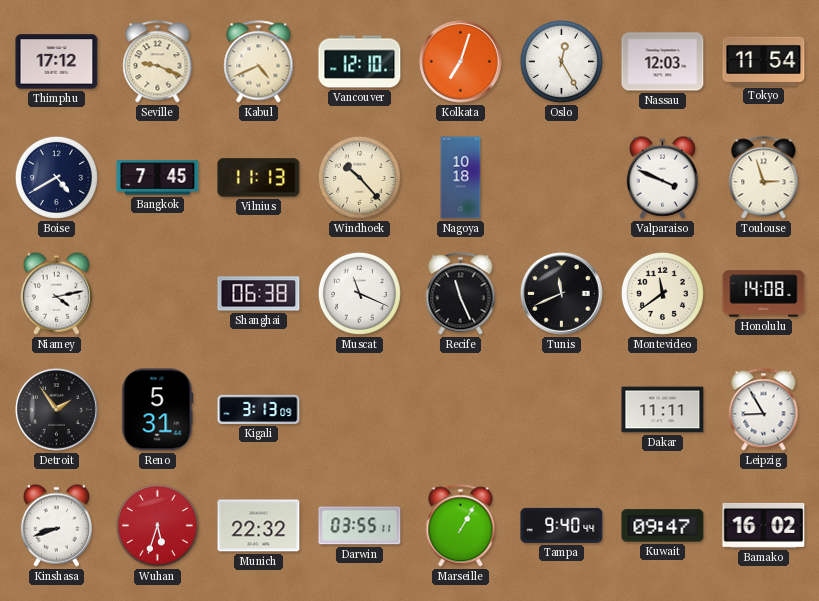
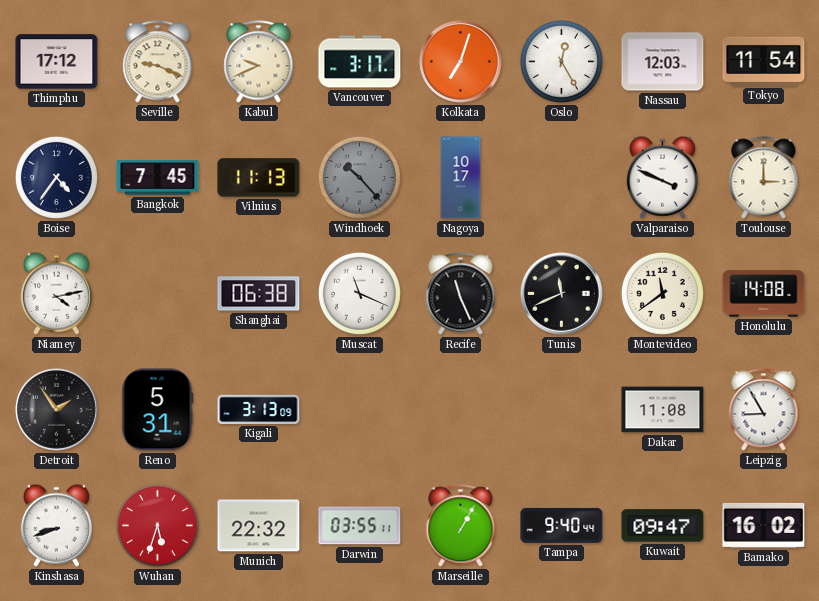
Kabul: 4:41 -> 9:41 (259, 62)
Vancouver: 12:10 -> 3:17 (360, 62)
Boise: 4:40 -> 4:36 (56, 177)
Windhoek dial: cream -> grey (359, 177)
Nagoya: 10:18 -> 10:17 (461, 178)
Toulouse: 2:57 -> 3:00 (764, 178)
Dakar: 11:11 -> 11:08 (663, 410)
